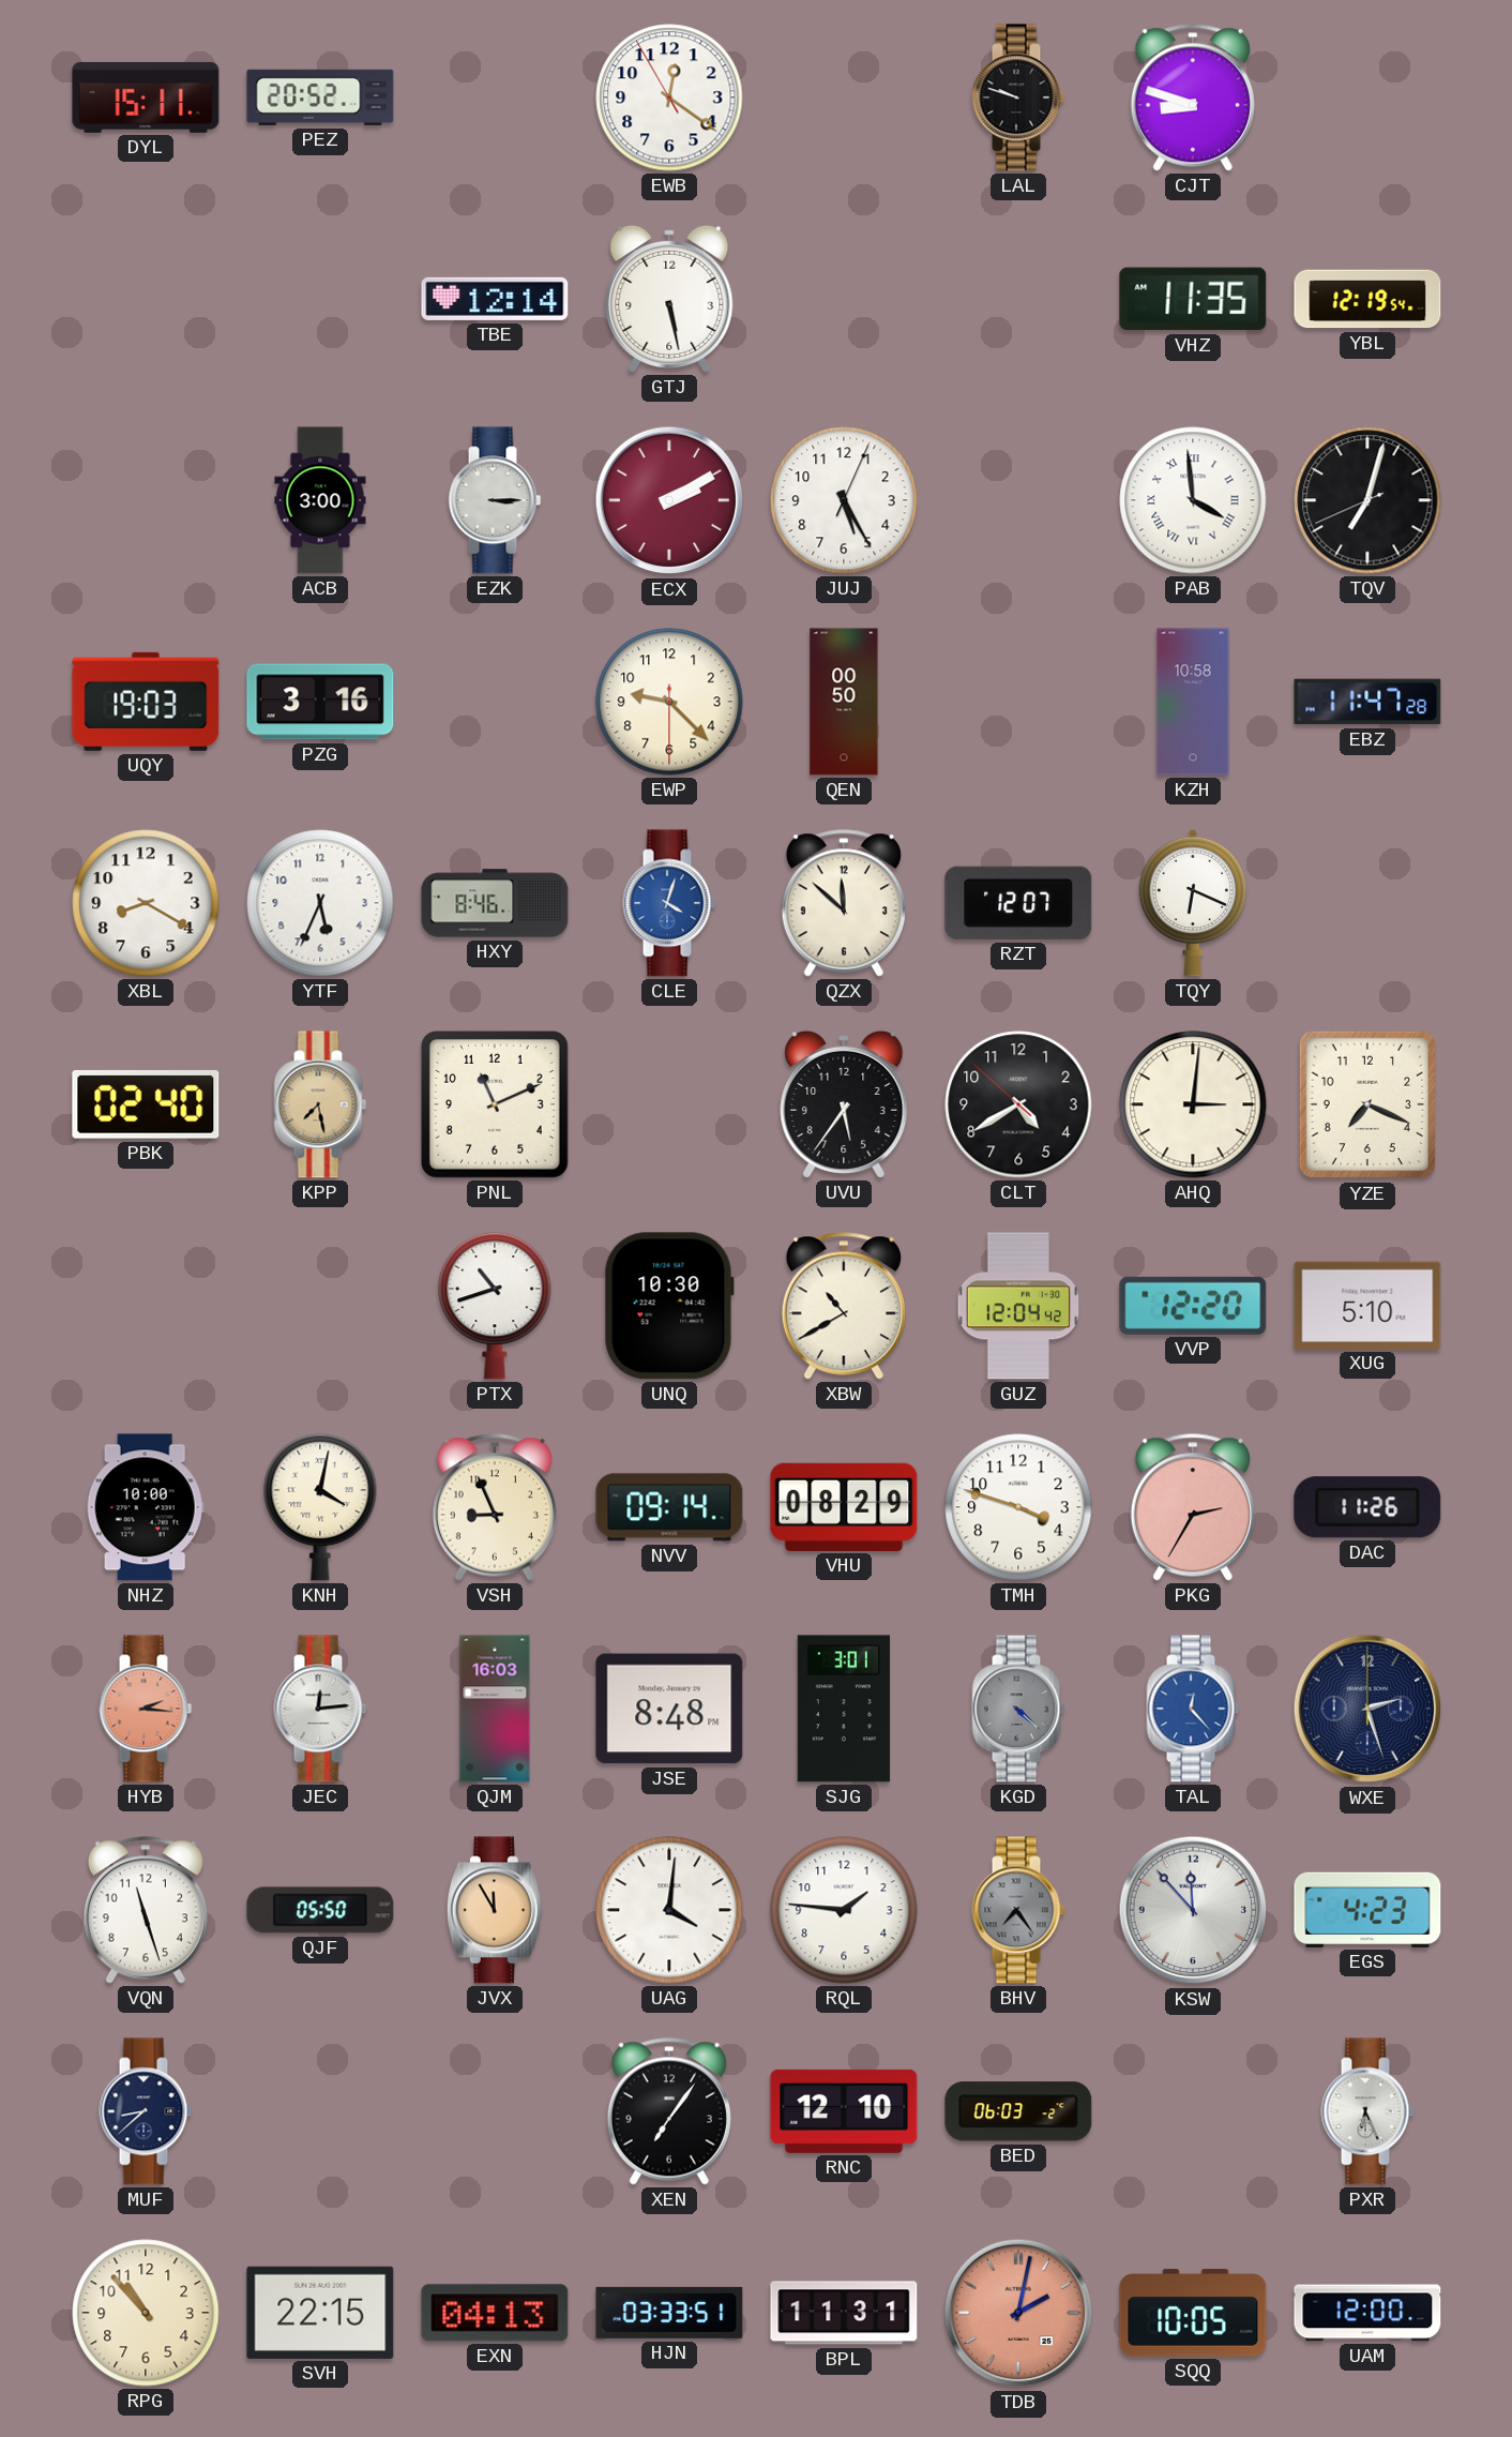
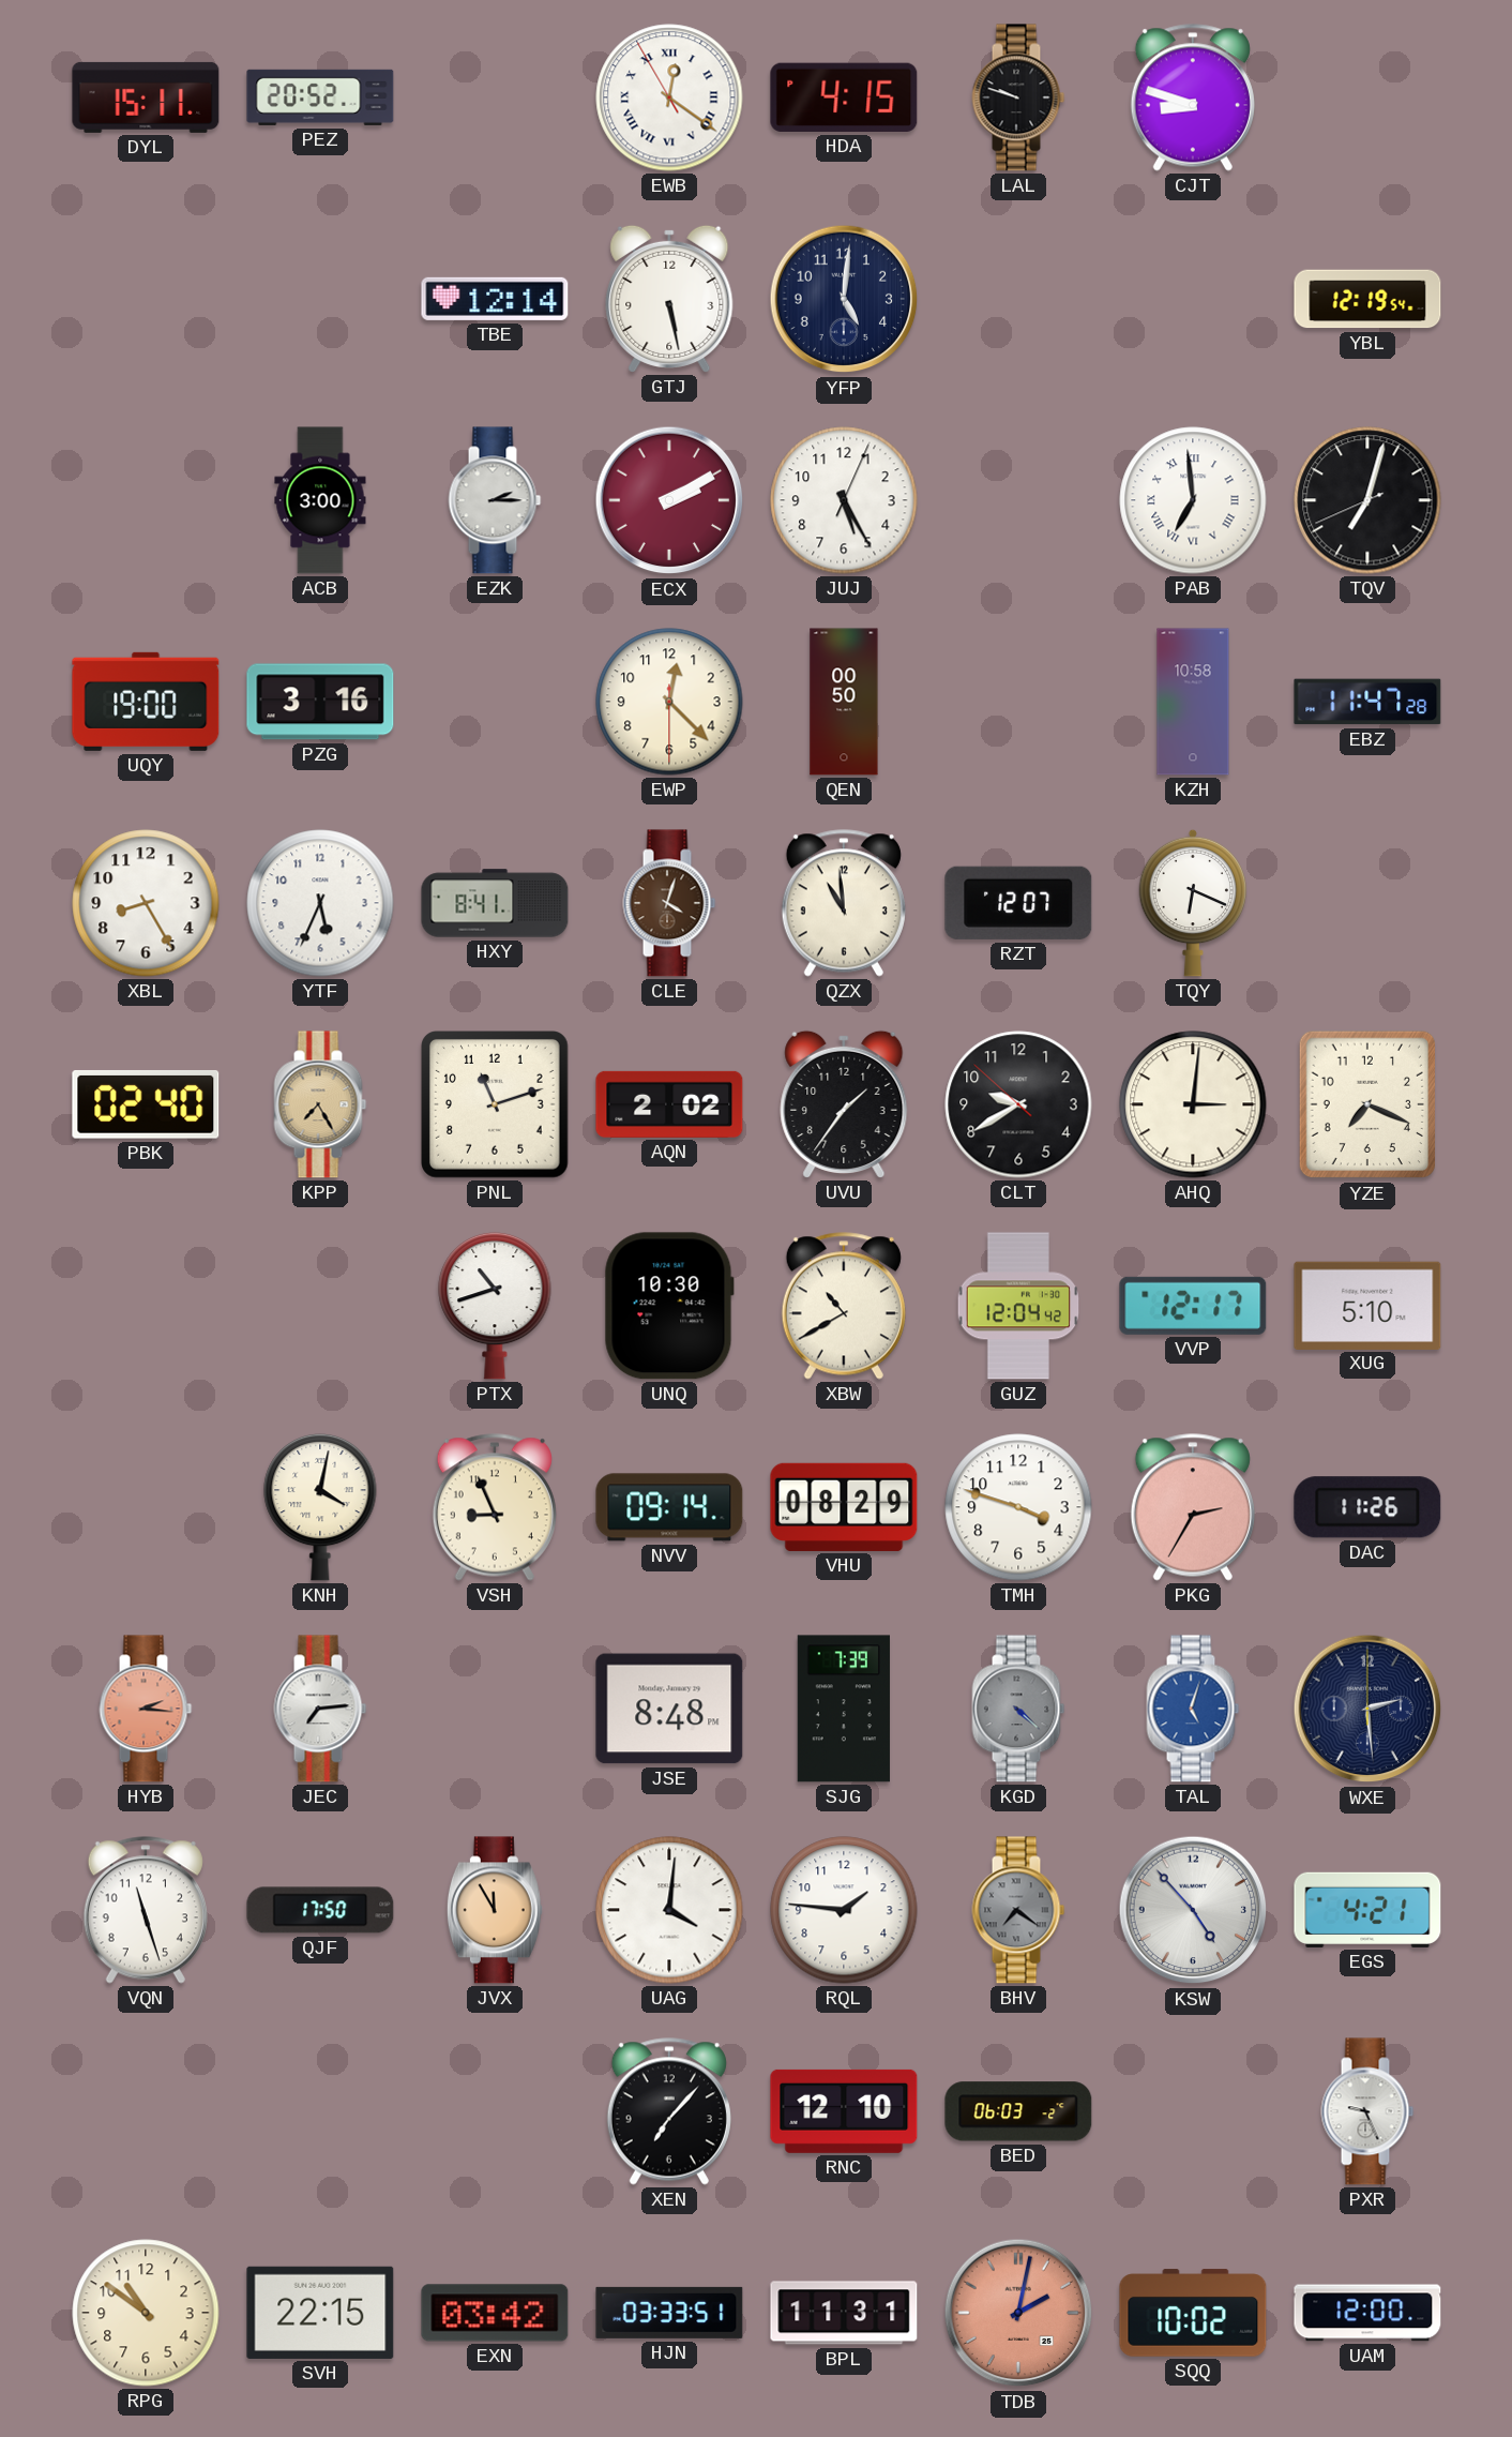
EWB numerals: Arabic -> Roman (669, 97)
HDA: none -> 4:15 (844, 97)
YFP: none -> 5:01 (844, 299)
VHZ: 11:35 -> none (1193, 299)
EZK: 3:15 -> 2:15 (495, 500)
PAB: 3:59 -> 6:59 (1193, 500)
UQY: 19:03 -> 19:00 (146, 702)
EWP: 9:22 -> 12:22 (669, 702)
XBL: 8:20 -> 8:25 (146, 903)
HXY: 8:46 -> 8:41 (495, 903)
CLE dial: blue -> brown (669, 903)
QZX: 11:52 -> 10:59 (844, 903)
KPP: 7:28 -> 7:25 (320, 1104)
PNL: 11:11 -> 11:12 (496, 1105)
AQN: none -> 2:02 (669, 1104)
UVU: 5:36 -> 1:36 (844, 1104)
CLT: 4:39 -> 9:39 (1018, 1104)
VVP: 12:20 -> 12:17 (1193, 1306)
NHZ: 10:00 -> none (146, 1507)
JEC: 12:14 -> 7:14 (320, 1709)
QJM: 16:03 -> none (495, 1709)
SJG: 3:01 -> 7:39 (844, 1709)
TAL: 12:23 -> 5:03 (1193, 1709)
WXE: 2:27 -> 2:29 (1367, 1709)
QJF: 05:50 -> 17:50 (320, 1910)
BHV: 7:24 -> 7:21 (1018, 1910)
KSW: 11:53 -> 4:53 (1193, 1910)
EGS: 4:23 -> 4:21 (1367, 1910)
MUF: 8:38 -> none (146, 2111)
XEN: 7:06 -> 7:07 (669, 2111)
PXR: 6:26 -> 9:26 (1367, 2111)
RPG: 10:53 -> 10:51 (146, 2313)
EXN: 04:13 -> 03:42 (495, 2313)
SQQ: 10:05 -> 10:02 (1193, 2313)
